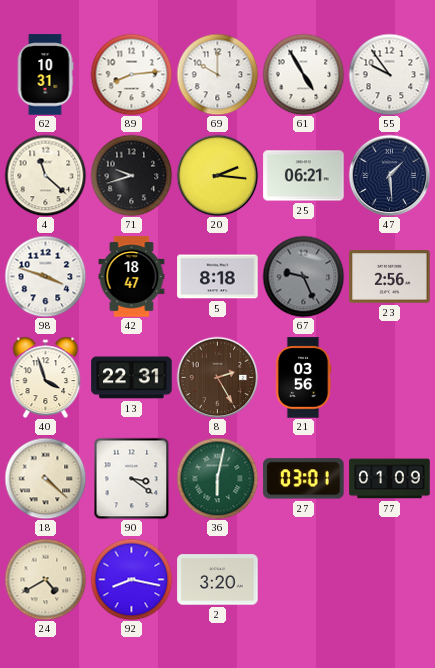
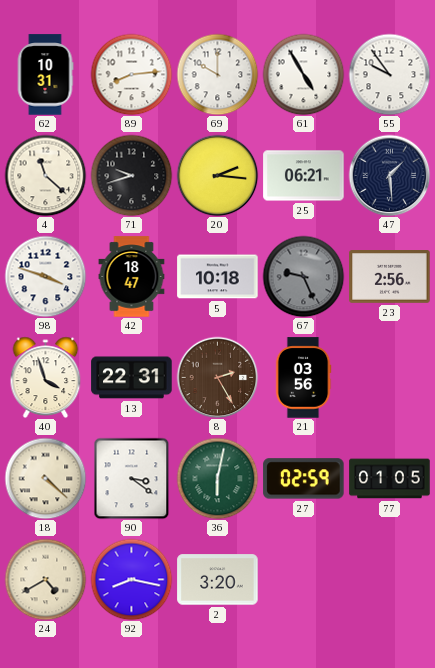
5: 8:18 -> 10:18 (218, 277)
27: 03:01 -> 02:59 (304, 479)
77: 01:09 -> 01:05 (390, 479)
